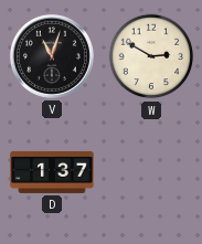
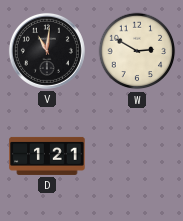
V: 11:03 -> 11:01 (47, 51)
D: 1:37 -> 1:21 (47, 156)
